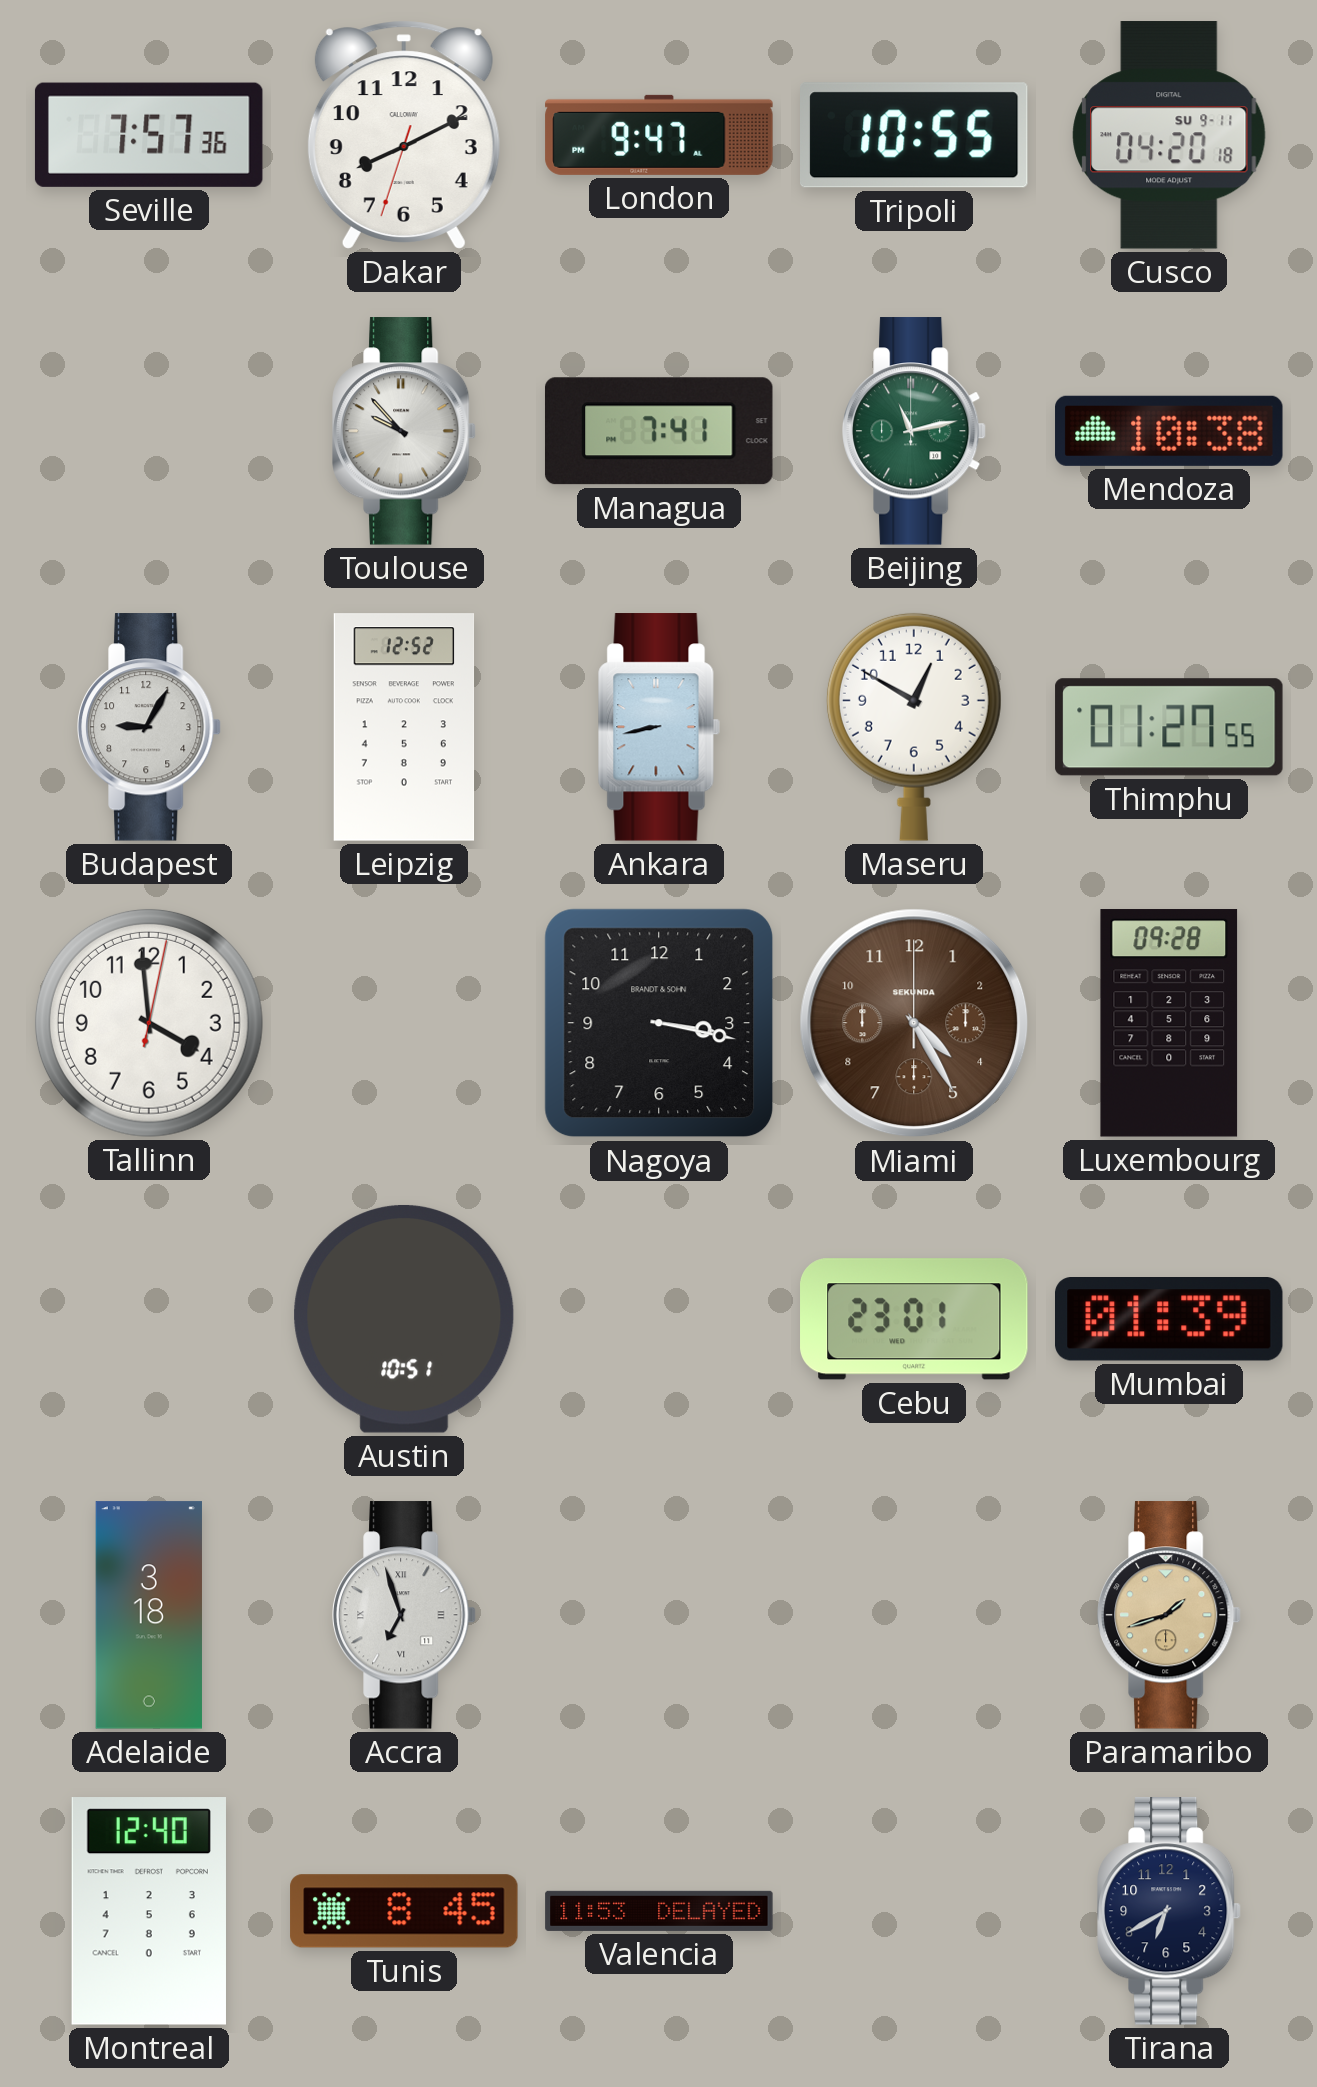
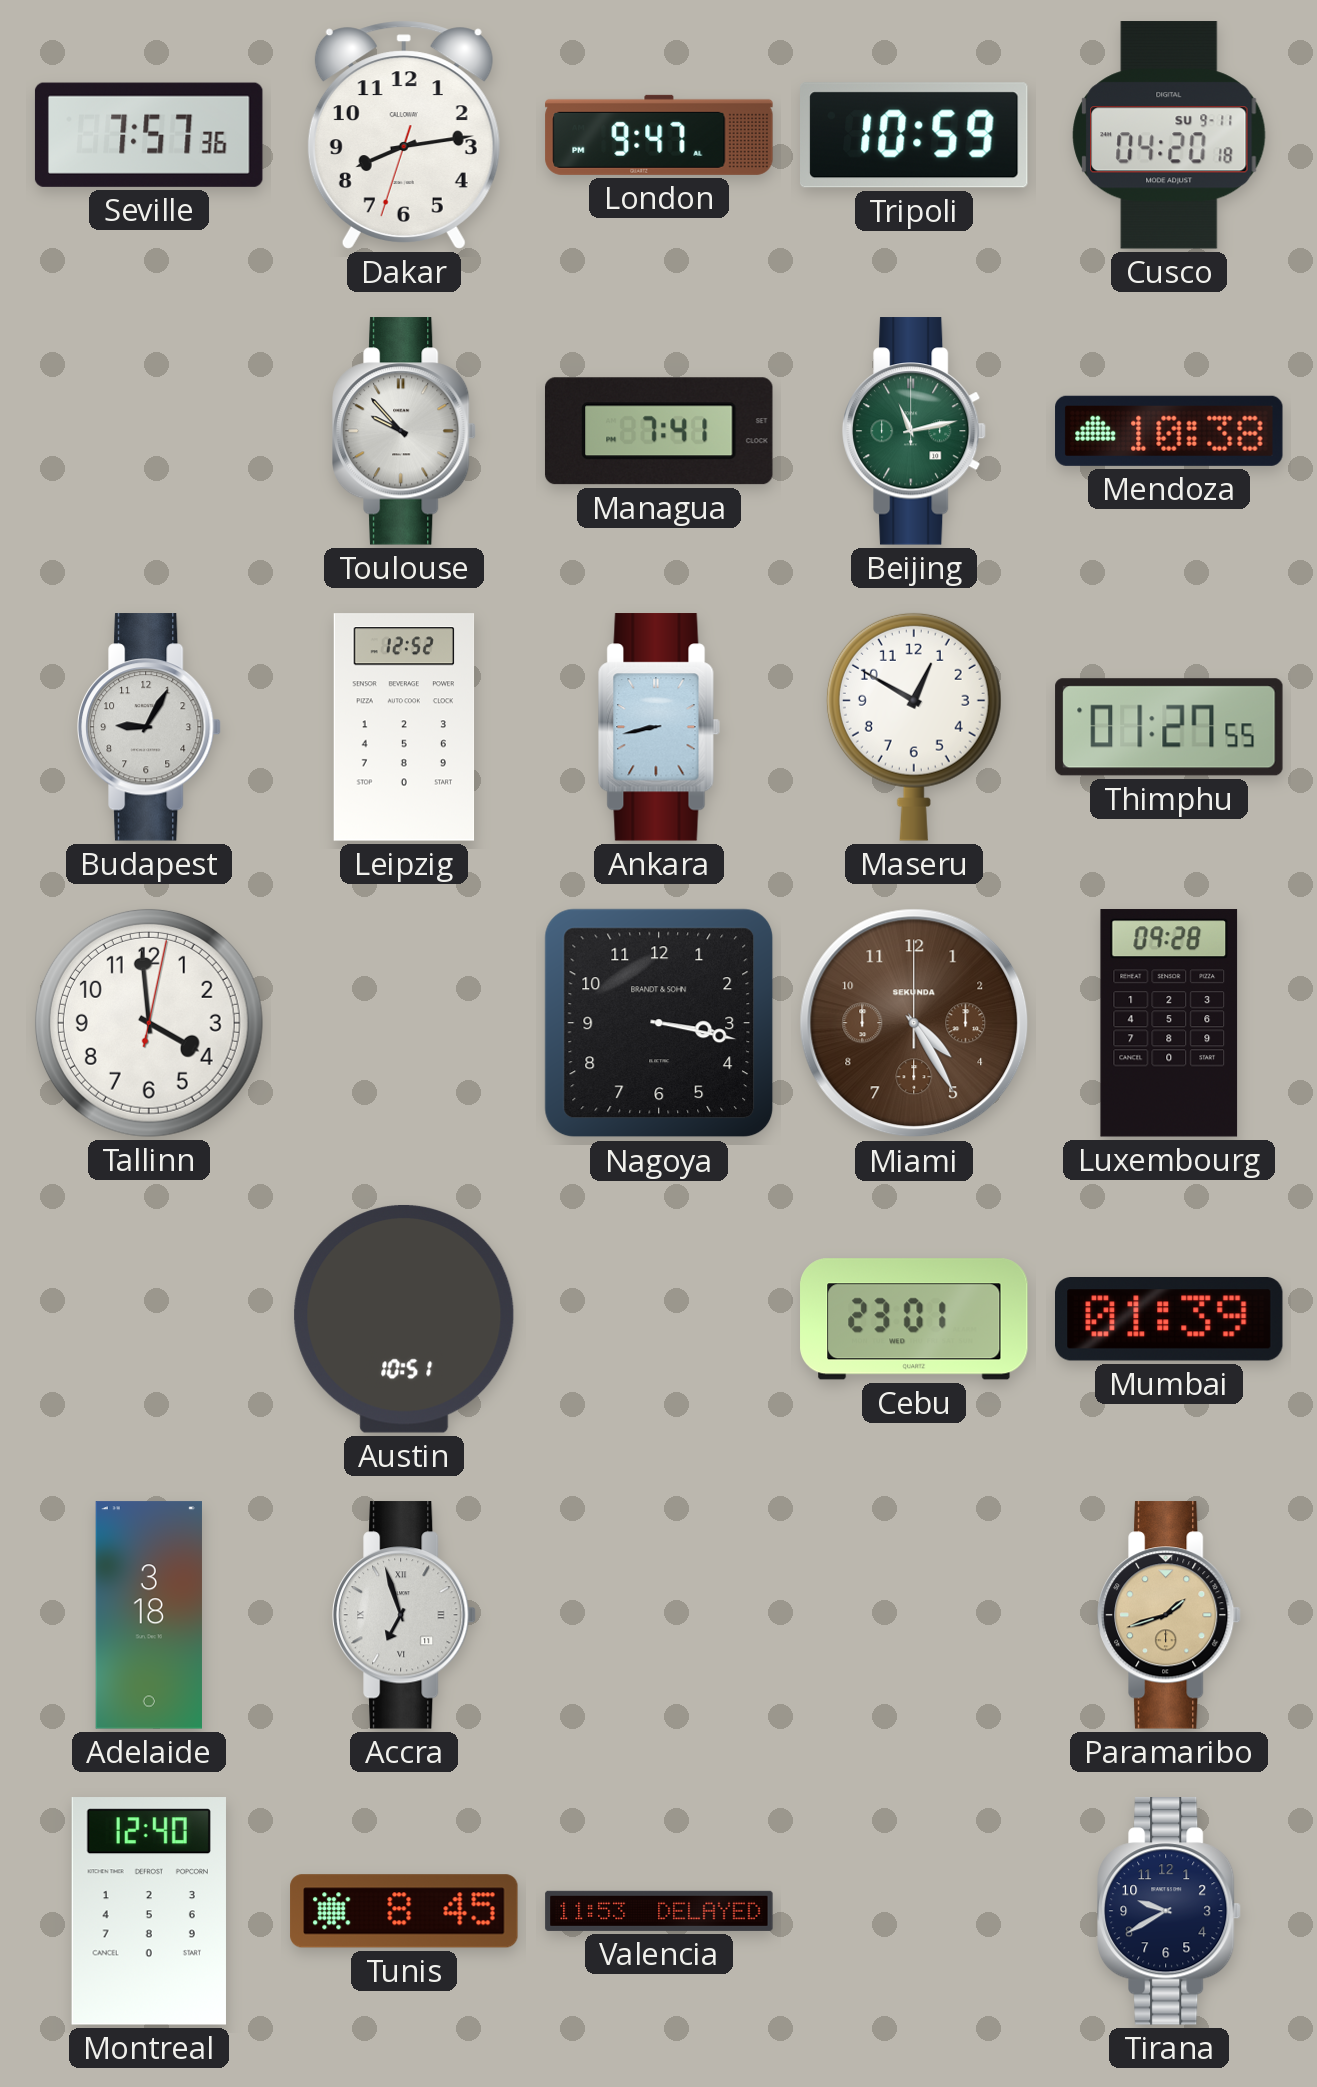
Dakar: 8:10 -> 8:13 (404, 135)
Tripoli: 10:55 -> 10:59 (915, 135)
Tirana: 6:40 -> 9:40 (1169, 1911)
